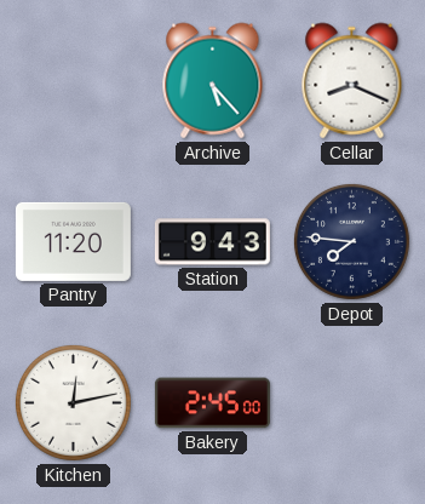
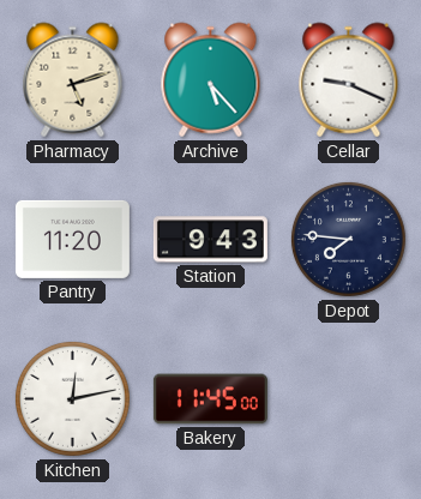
Pharmacy: none -> 5:12 (73, 80)
Cellar: 8:19 -> 9:19 (349, 80)
Bakery: 2:45 -> 11:45 (210, 399)
